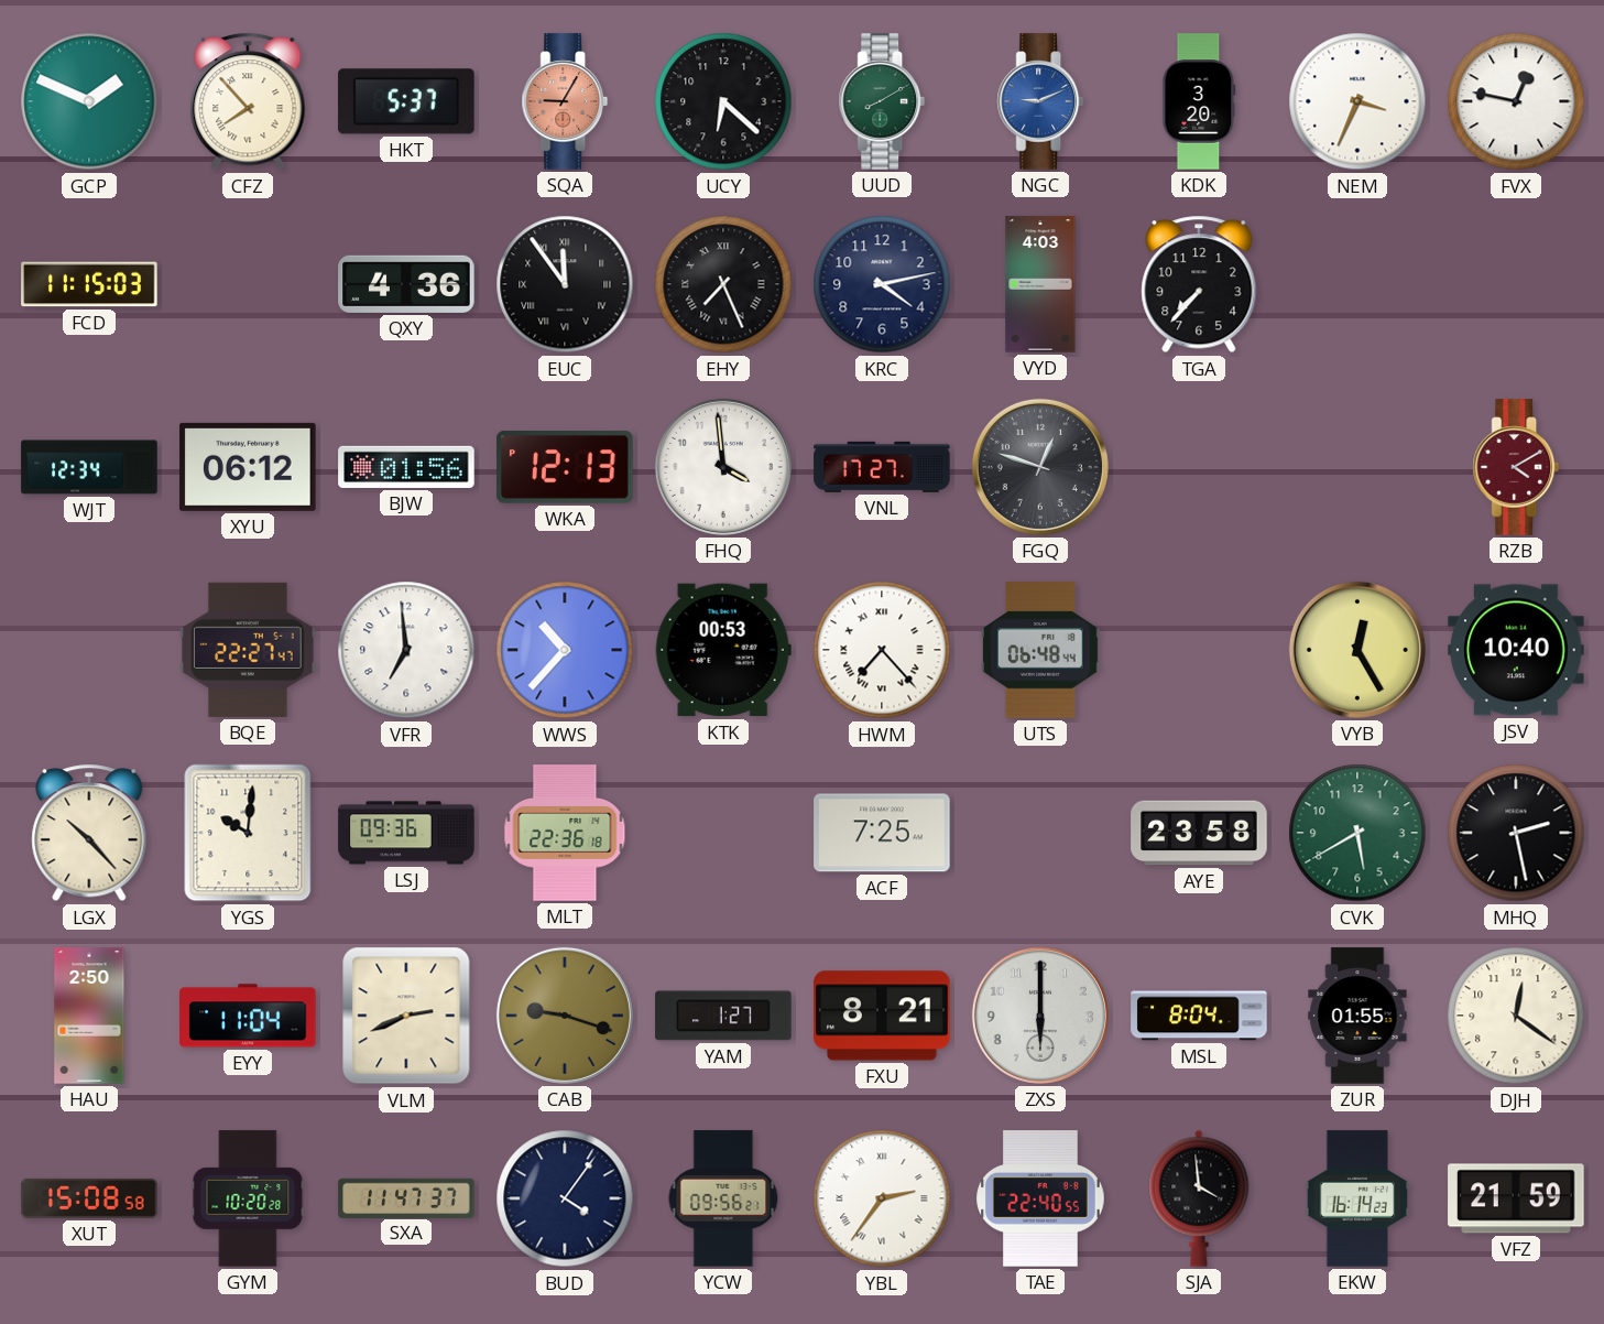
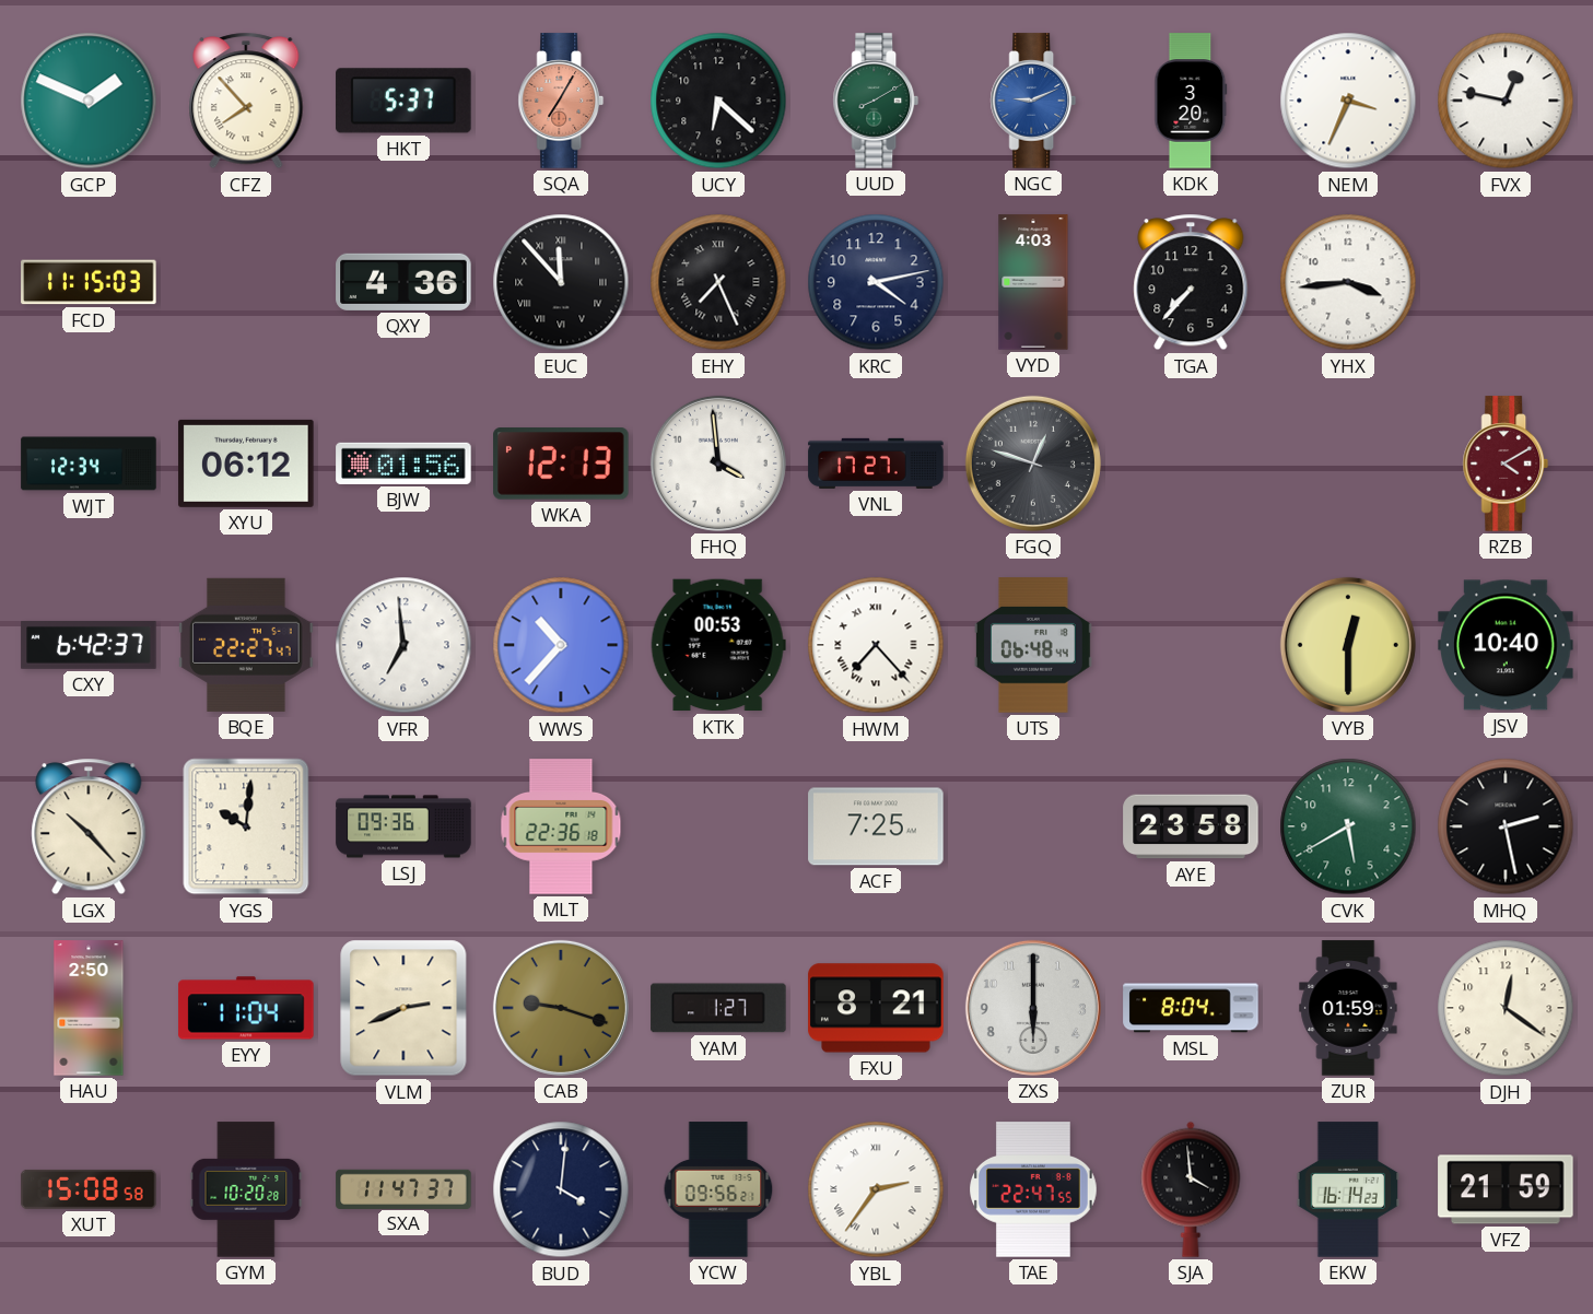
SQA: 9:05 -> 7:05 (561, 101)
EUC: 11:54 -> 11:53 (561, 282)
YHX: none -> 3:44 (1348, 282)
CXY: none -> 6:42 (89, 645)
VYB: 12:25 -> 12:30 (1348, 645)
ZUR: 01:55 -> 01:59 (1348, 1008)
BUD: 4:06 -> 4:01 (561, 1189)
TAE: 22:40 -> 22:47 (1033, 1189)
